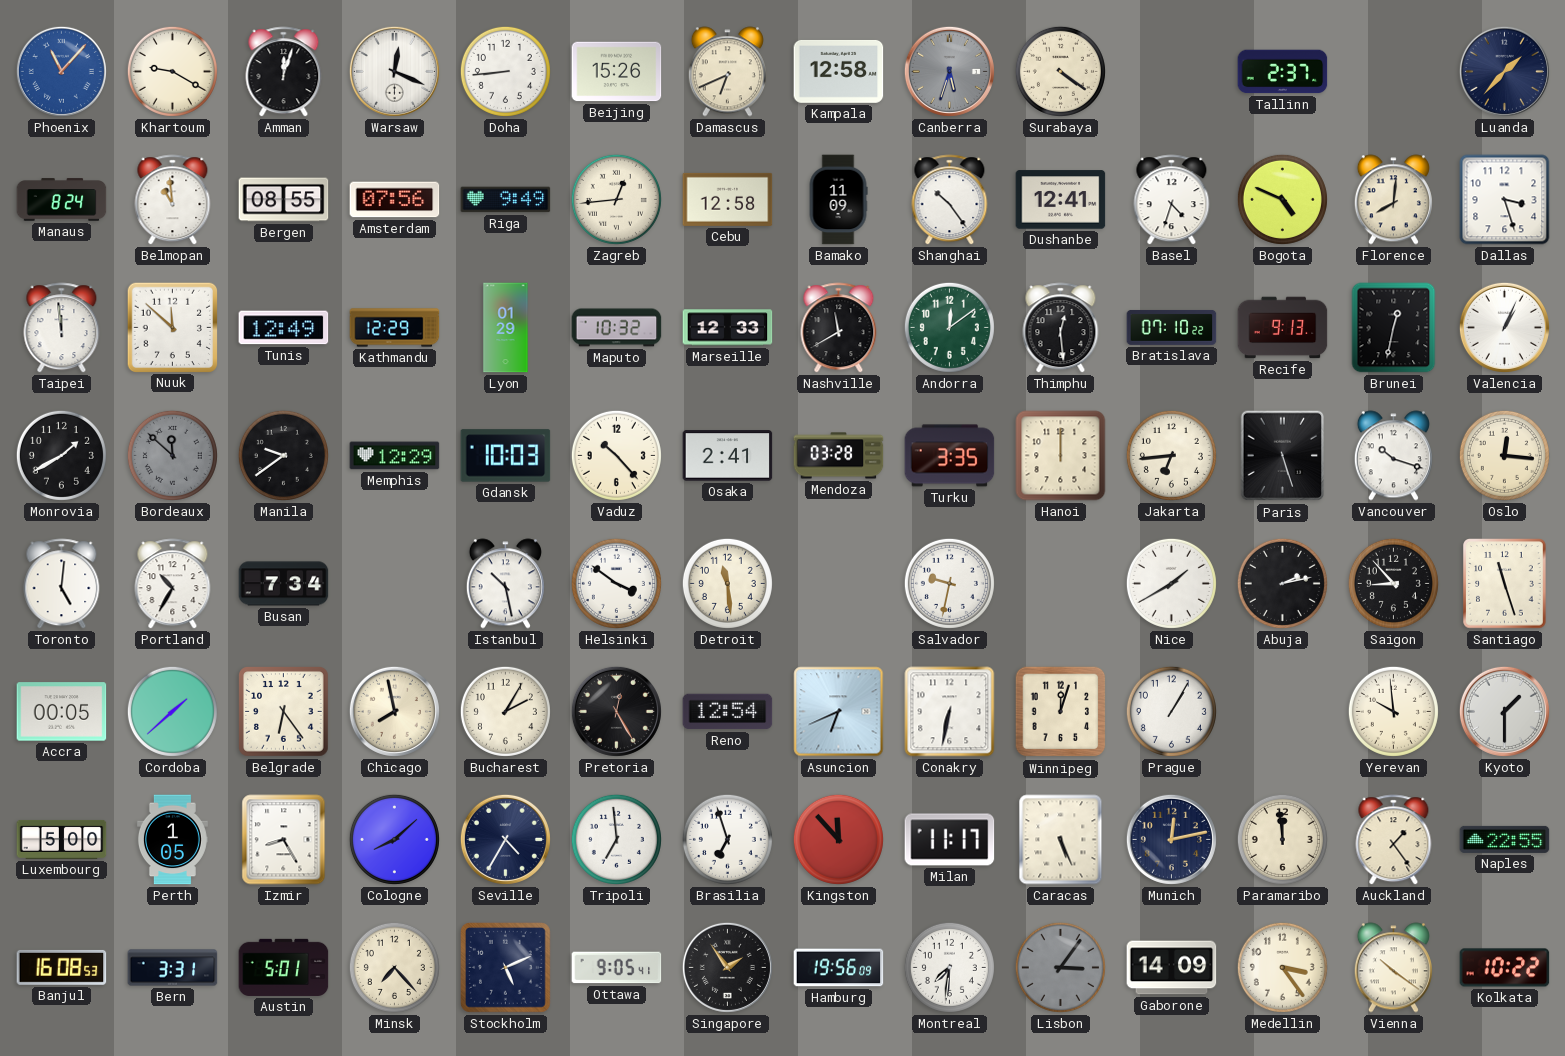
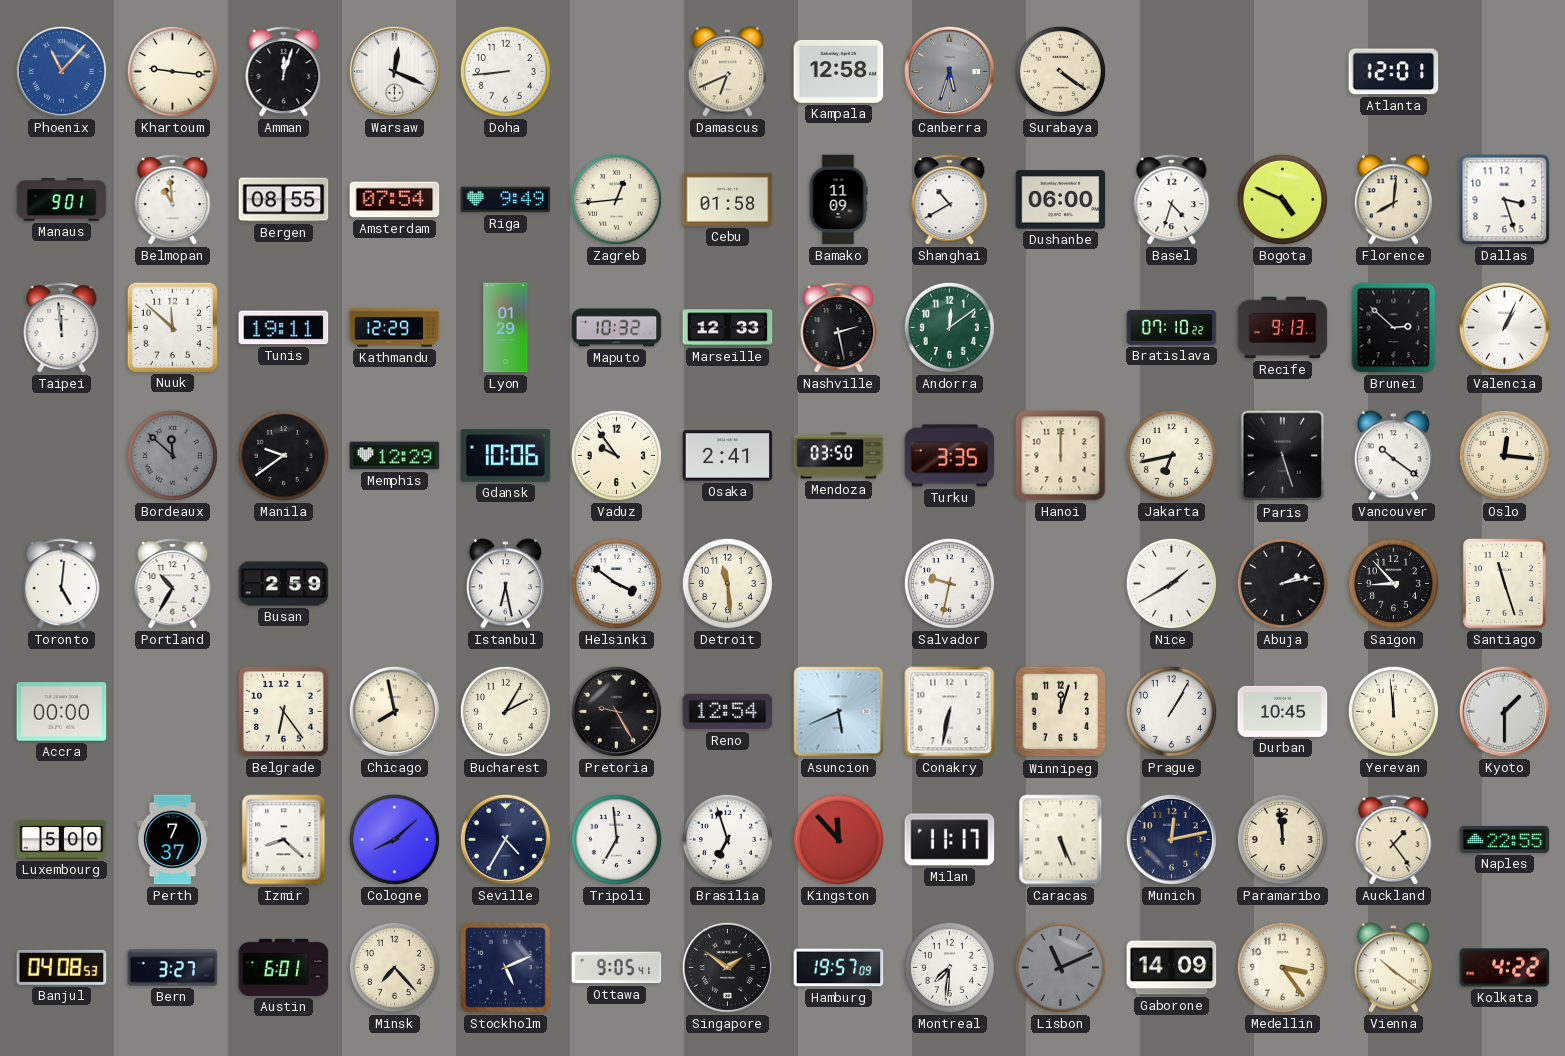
Khartoum: 9:20 -> 9:16 (172, 71)
Beijing: 15:26 -> none (617, 72)
Tallinn: 2:37 -> none (1283, 72)
Atlanta: none -> 12:01 (1394, 72)
Luanda: 1:37 -> none (1504, 71)
Manaus: 8:24 -> 9:01 (62, 200)
Amsterdam: 07:56 -> 07:54 (395, 200)
Cebu: 12:58 -> 01:58 (728, 199)
Shanghai: 10:24 -> 10:40 (950, 200)
Dushanbe: 12:41 -> 06:00 (1061, 200)
Tunis: 12:49 -> 19:11 (284, 328)
Nashville: 11:40 -> 2:28 (839, 328)
Thimphu: 12:29 -> none (1061, 328)
Brunei: 12:32 -> 2:52 (1394, 328)
Monrovia: 1:40 -> none (61, 455)
Gdansk: 10:03 -> 10:06 (506, 456)
Vaduz: 10:23 -> 9:54 (616, 455)
Mendoza: 03:28 -> 03:50 (839, 456)
Jakarta: 6:44 -> 6:43 (1171, 455)
Vancouver: 10:18 -> 10:21 (1393, 456)
Busan: 7:34 -> 2:59 (284, 584)
Istanbul: 10:28 -> 6:28 (505, 584)
Accra: 00:05 -> 00:00 (62, 712)
Cordoba: 1:38 -> none (172, 711)
Pretoria: 12:25 -> 9:25 (616, 711)
Asuncion: 6:41 -> 5:41 (839, 712)
Durban: none -> 10:45 (1283, 711)
Yerevan: 9:59 -> 11:59 (1393, 711)
Perth: 1:05 -> 7:37 (172, 840)
Izmir: 8:25 -> 8:22 (284, 840)
Banjul: 16:08 -> 04:08 (62, 967)
Bern: 3:31 -> 3:27 (173, 968)
Austin: 5:01 -> 6:01 (284, 967)
Singapore: 1:54 -> 1:51 (727, 967)
Hamburg: 19:56 -> 19:57 (839, 968)
Lisbon: 3:06 -> 11:11 (1060, 967)
Kolkata: 10:22 -> 4:22 (1505, 968)
